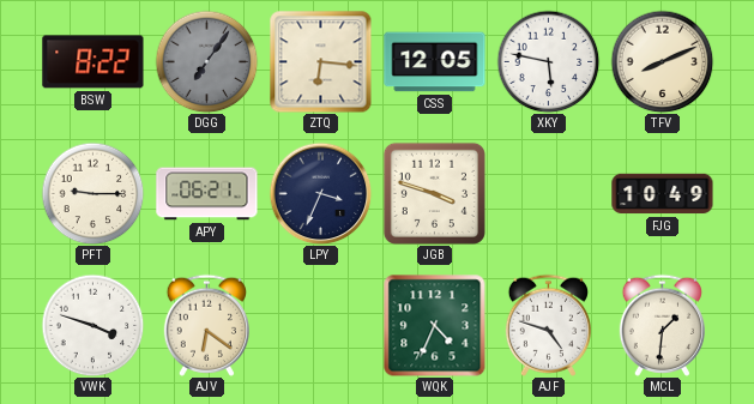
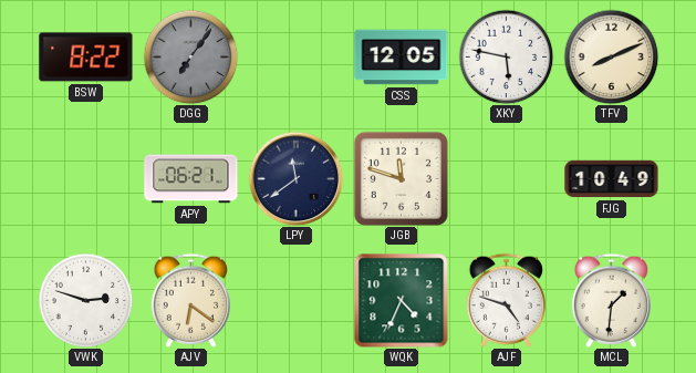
ZTQ: 6:16 -> none (321, 62)
PFT: 9:15 -> none (92, 193)
LPY: 3:34 -> 11:39 (295, 178)
JGB: 3:48 -> 11:48 (401, 178)
VWK: 3:48 -> 2:48 (85, 300)
